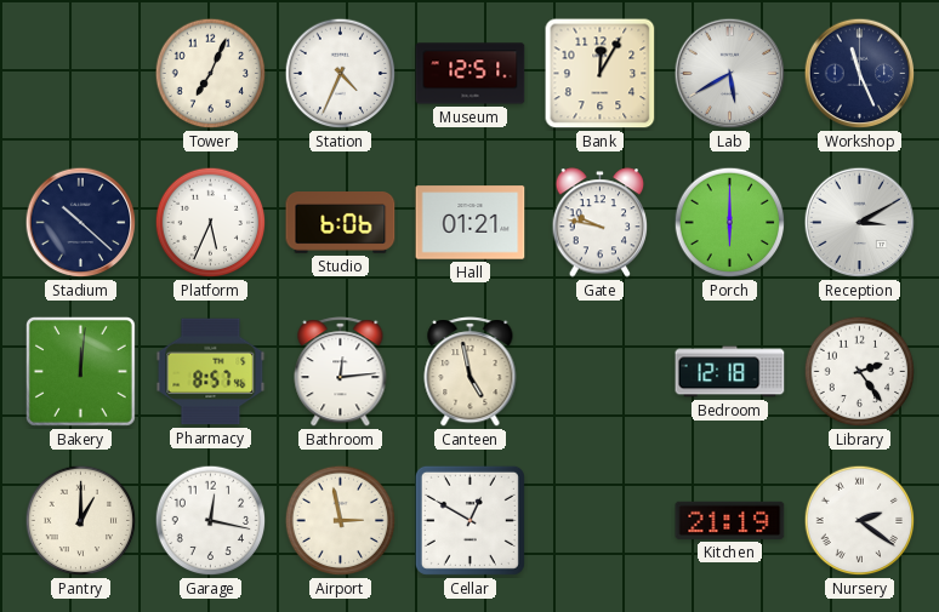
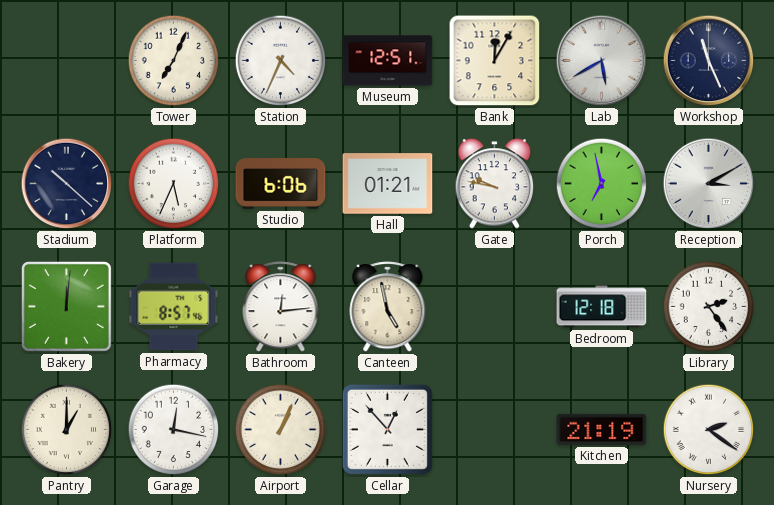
Porch: 6:00 -> 6:58 (602, 184)
Airport: 2:58 -> 1:04 (281, 430)
Cellar: 12:50 -> 12:53 (387, 429)
